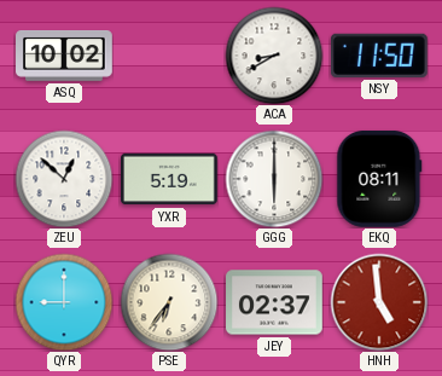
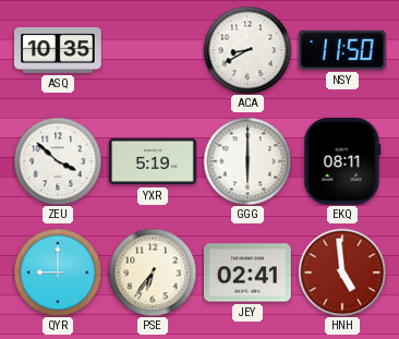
ASQ: 10:02 -> 10:35 (59, 51)
ZEU: 12:52 -> 3:52 (58, 161)
JEY: 02:37 -> 02:41 (249, 273)
